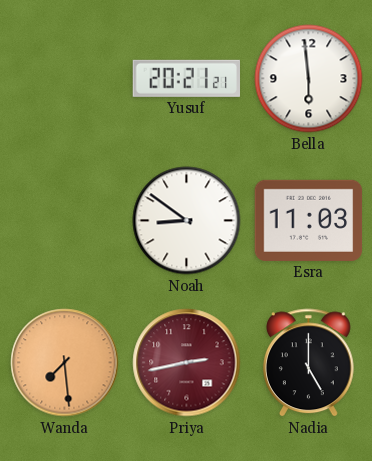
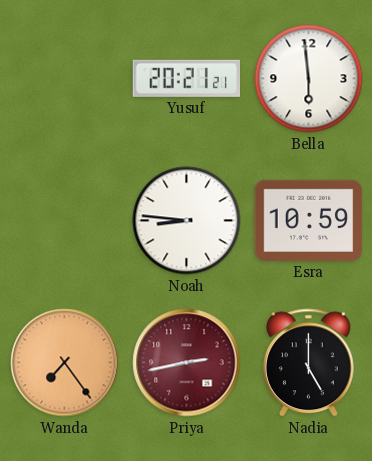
Noah: 8:51 -> 8:46 (187, 221)
Esra: 11:03 -> 10:59 (309, 220)
Wanda: 7:29 -> 7:24 (65, 363)
